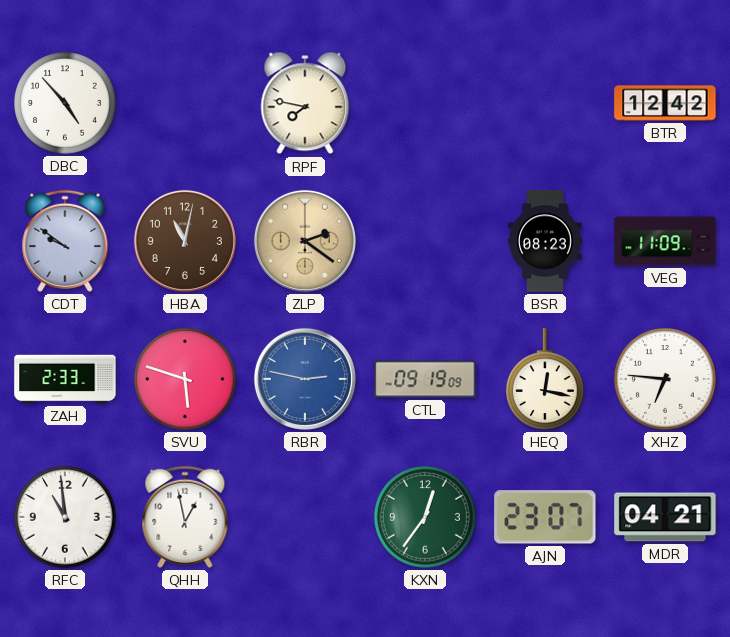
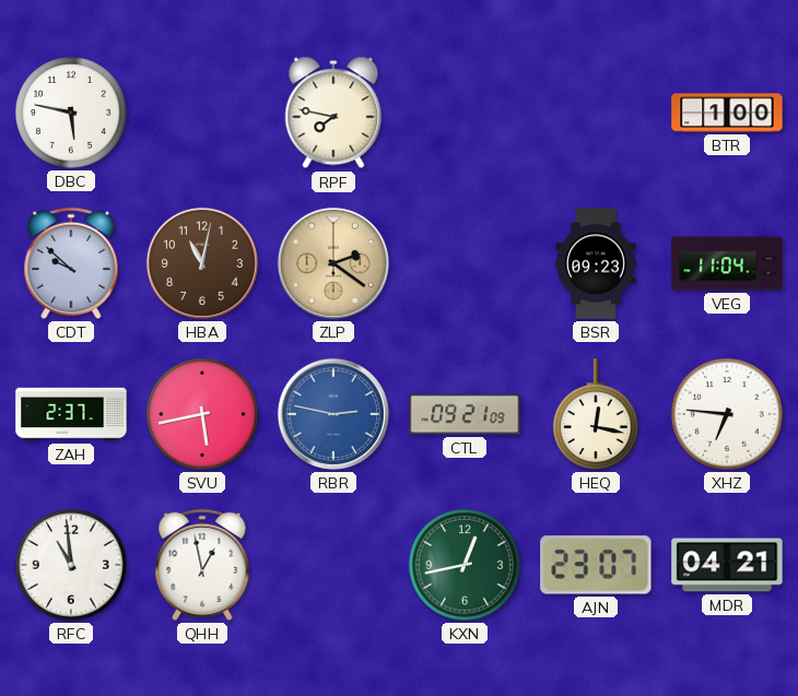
DBC: 4:53 -> 5:47 (72, 114)
BTR: 12:42 -> 1:00 (727, 113)
CDT: 9:51 -> 9:52 (71, 263)
BSR: 08:23 -> 09:23 (596, 263)
VEG: 11:09 -> 11:04 (727, 263)
ZAH: 2:33 -> 2:37 (71, 414)
SVU: 5:48 -> 5:43 (203, 415)
CTL: 09:19 -> 09:21 (465, 414)
KXN: 12:36 -> 12:43 (466, 566)
